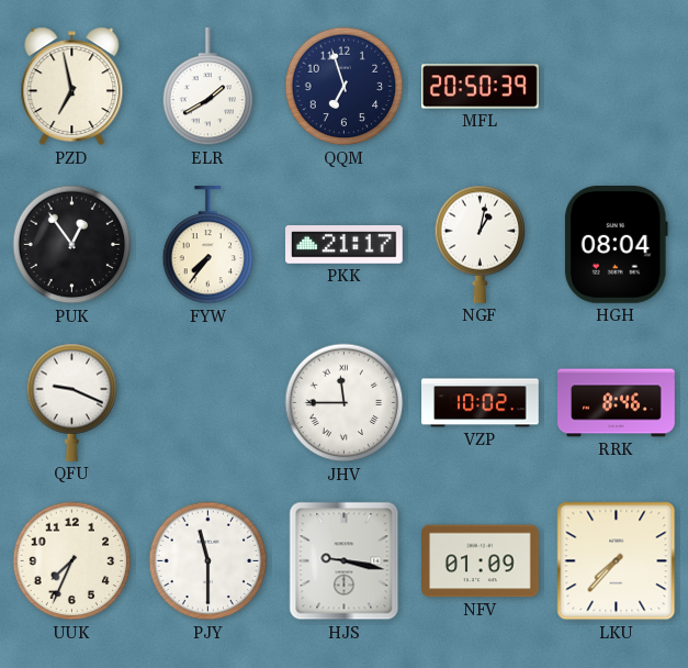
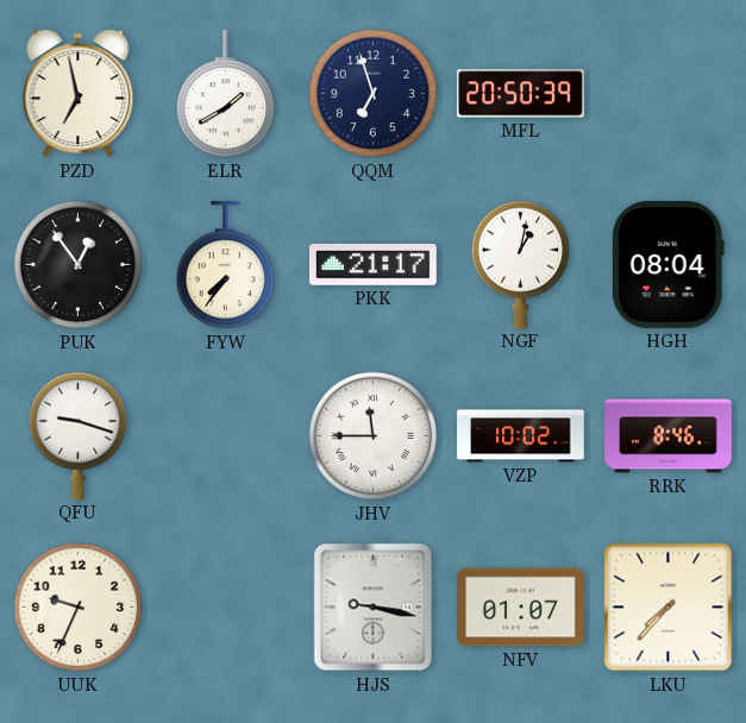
QFU: 9:19 -> 9:18 (79, 435)
UUK: 7:34 -> 9:34 (79, 608)
PJY: 11:30 -> none (208, 561)
NFV: 01:09 -> 01:07 (521, 608)
